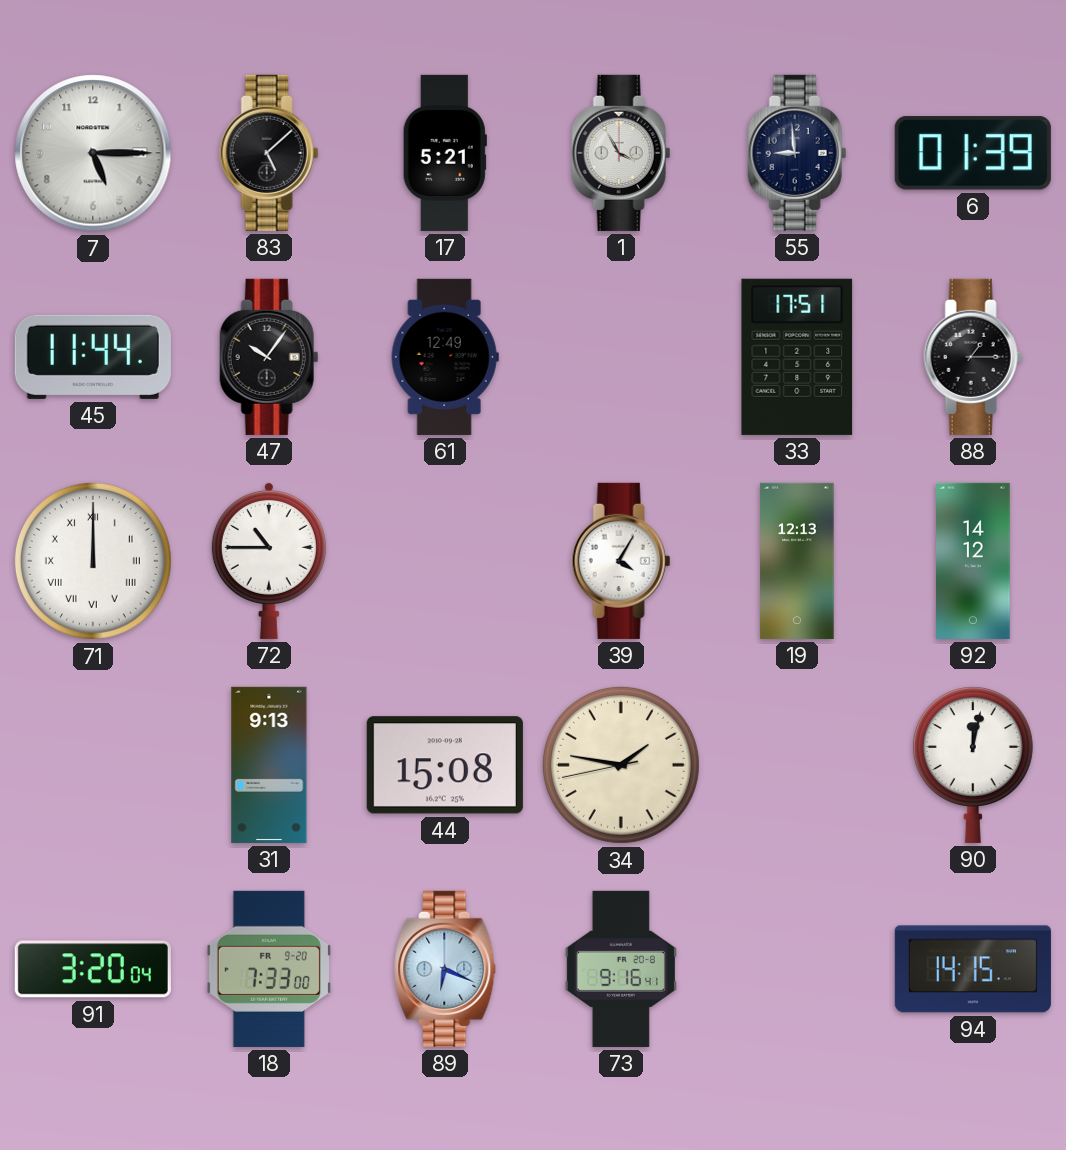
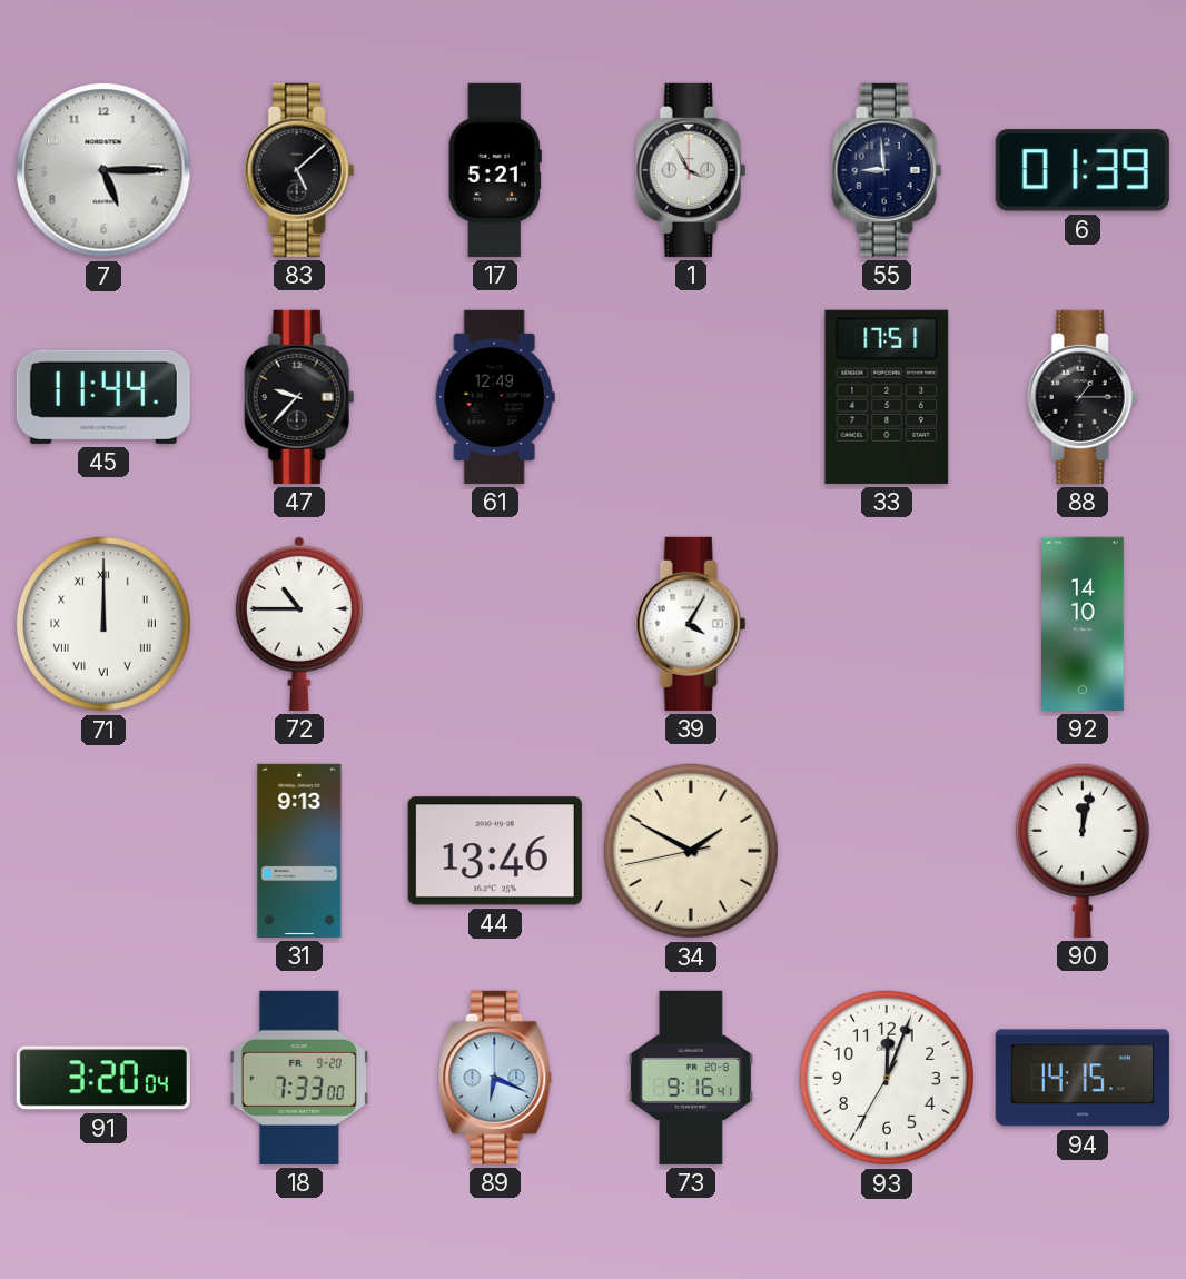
47: 10:06 -> 9:37 (299, 397)
19: 12:13 -> none (797, 561)
92: 14:12 -> 14:10 (1084, 624)
44: 15:08 -> 13:46 (495, 851)
34: 1:46 -> 1:49 (691, 851)
93: none -> 12:03 (887, 1078)
